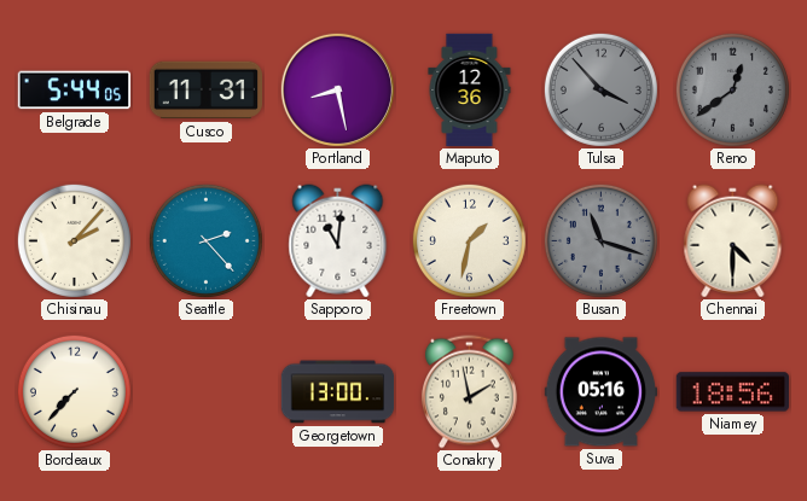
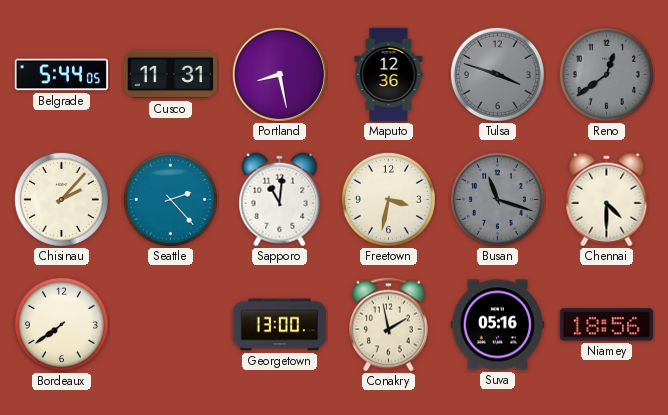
Tulsa: 3:53 -> 3:48 (497, 74)
Freetown: 1:32 -> 3:32 (388, 199)
Bordeaux: 7:37 -> 7:39 (61, 324)
